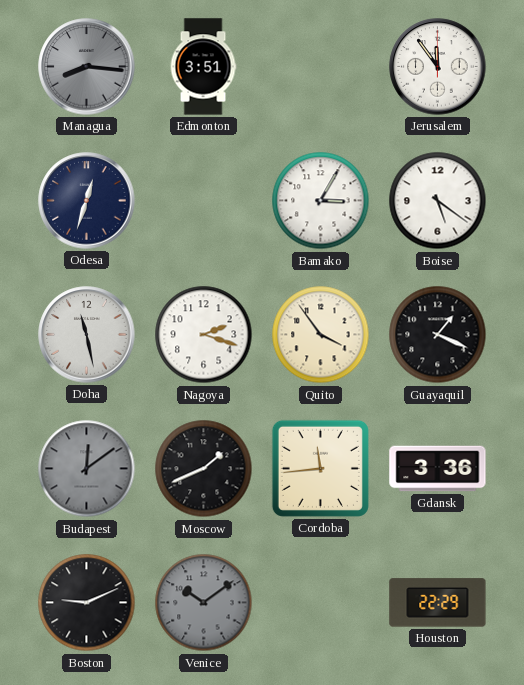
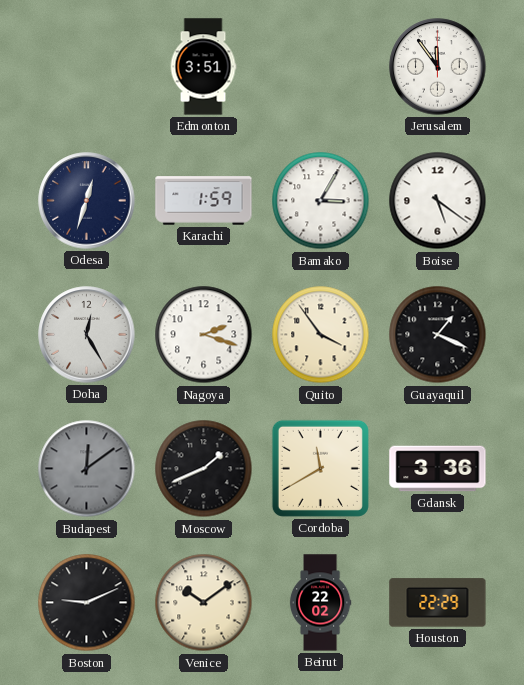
Managua: 8:16 -> none (87, 67)
Karachi: none -> 1:59 (204, 201)
Doha: 11:28 -> 12:25 (87, 335)
Cordoba: 11:44 -> 11:40 (320, 468)
Venice dial: grey -> cream (204, 603)
Beirut: none -> 22:02 (320, 603)
